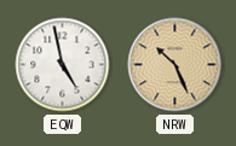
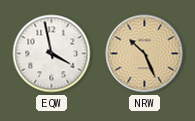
EQW: 4:58 -> 3:58 (52, 54)
